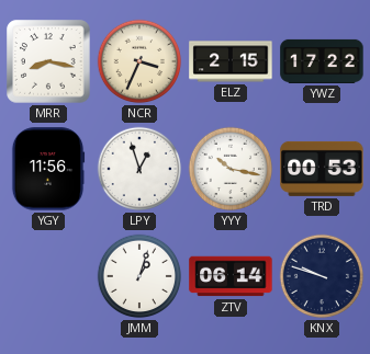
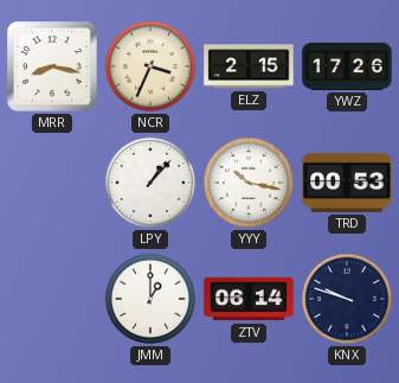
YWZ: 17:22 -> 17:26 (347, 66)
YGY: 11:56 -> none (48, 169)
LPY: 12:57 -> 1:07 (150, 183)
JMM: 1:03 -> 1:00 (150, 299)
